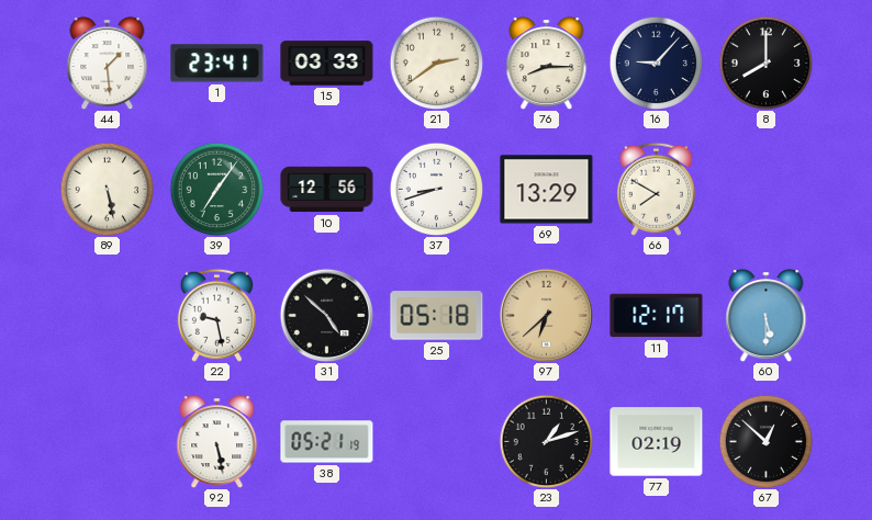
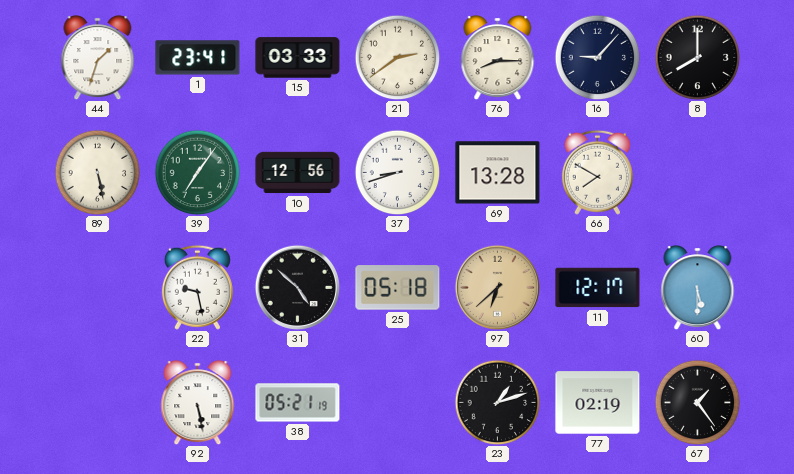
44: 1:29 -> 1:33 (98, 58)
69: 13:29 -> 13:28 (498, 173)
67: 12:52 -> 1:24 (697, 402)
